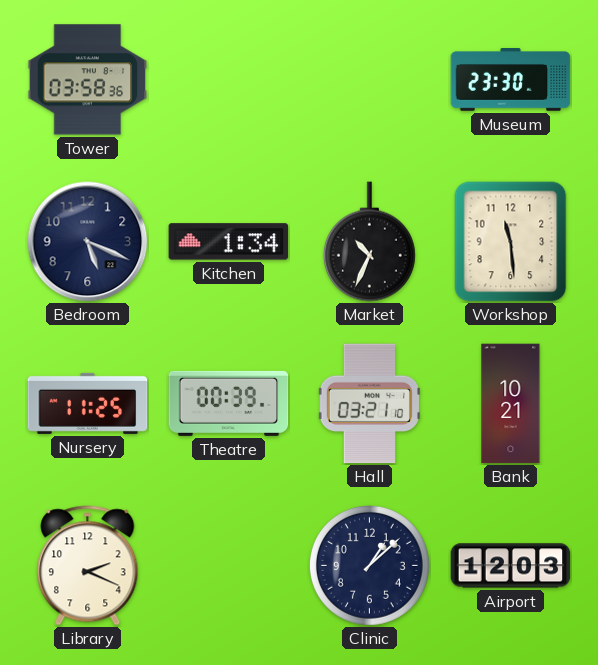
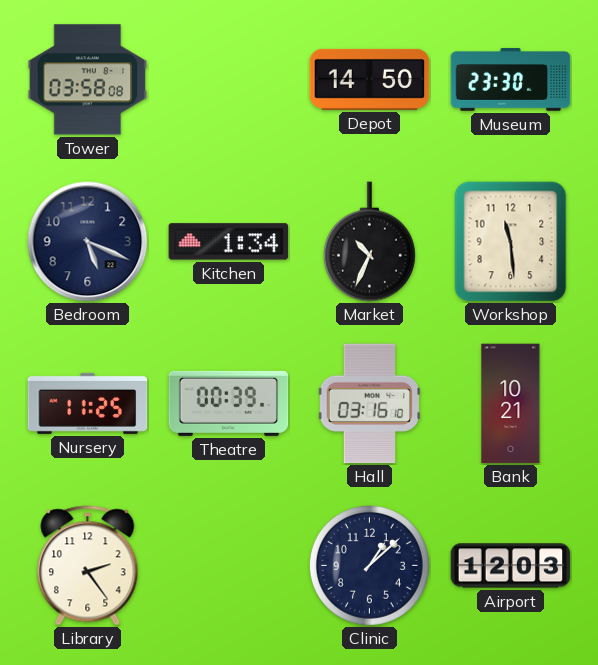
Tower: 03:58:36 -> 03:58:08 (88, 80)
Depot: none -> 14:50 (370, 79)
Hall: 03:21 -> 03:16 (370, 404)
Library: 2:19 -> 2:24 (88, 566)
